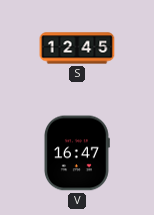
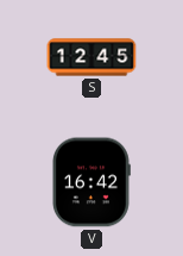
V: 16:47 -> 16:42 (91, 182)
